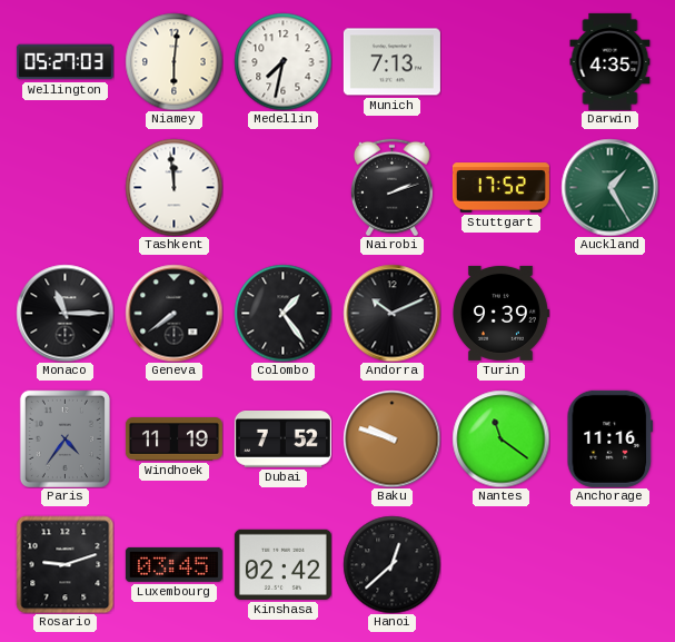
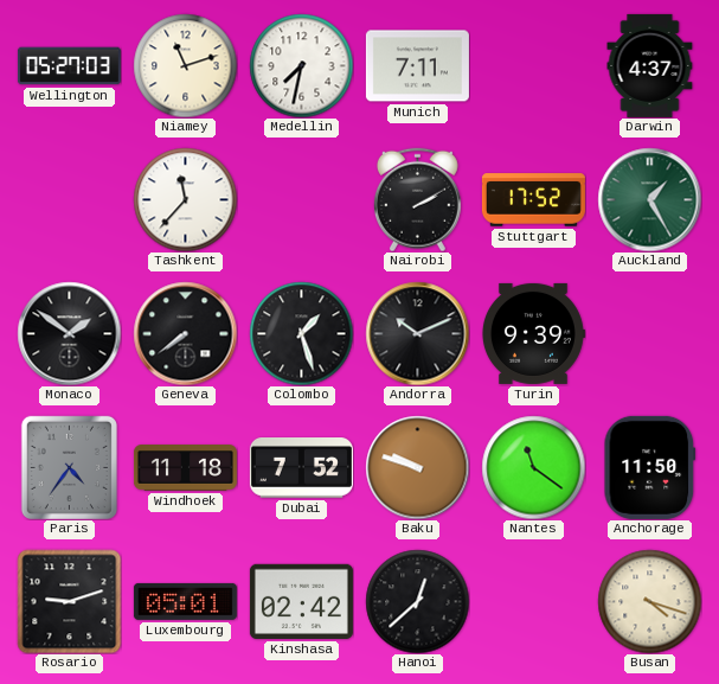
Niamey: 6:01 -> 11:12 (185, 65)
Munich: 7:13 -> 7:11 (417, 66)
Darwin: 4:35 -> 4:37 (650, 65)
Tashkent: 11:59 -> 11:37 (185, 199)
Nairobi: 2:12 -> 2:10 (417, 199)
Monaco: 11:15 -> 1:51 (69, 333)
Colombo: 1:24 -> 1:27 (301, 333)
Windhoek: 11:19 -> 11:18 (185, 468)
Anchorage: 11:16 -> 11:50 (650, 467)
Luxembourg: 03:45 -> 05:01 (185, 601)
Busan: none -> 4:18 (649, 601)
